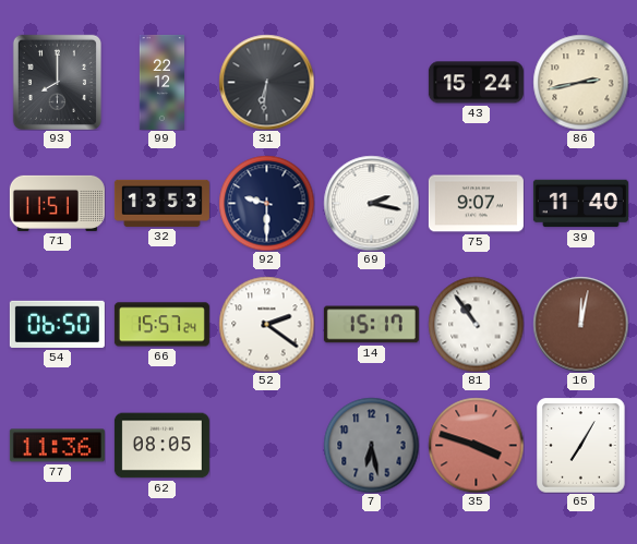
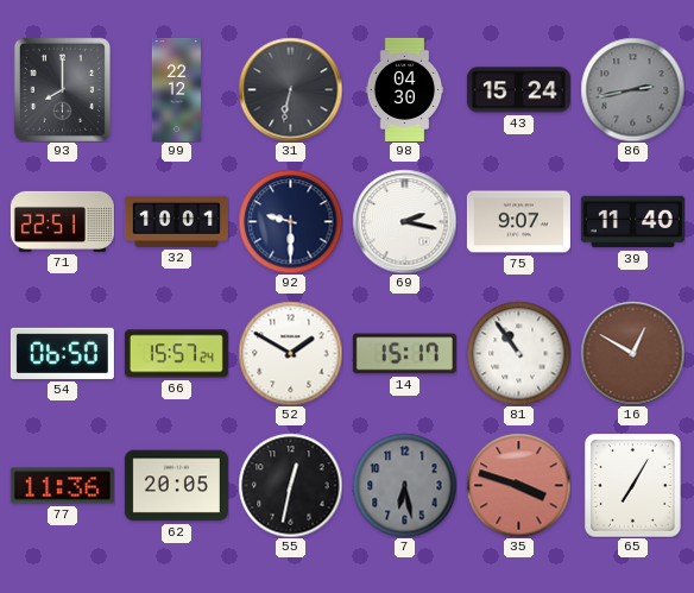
31: 6:31 -> 6:32 (290, 89)
98: none -> 04:30 (405, 89)
86 dial: cream -> grey (632, 89)
71: 11:51 -> 22:51 (62, 221)
32: 13:53 -> 10:01 (176, 221)
52: 2:21 -> 1:50 (290, 353)
16: 12:02 -> 12:50 (632, 353)
62: 08:05 -> 20:05 (176, 486)
55: none -> 12:32 (290, 485)
